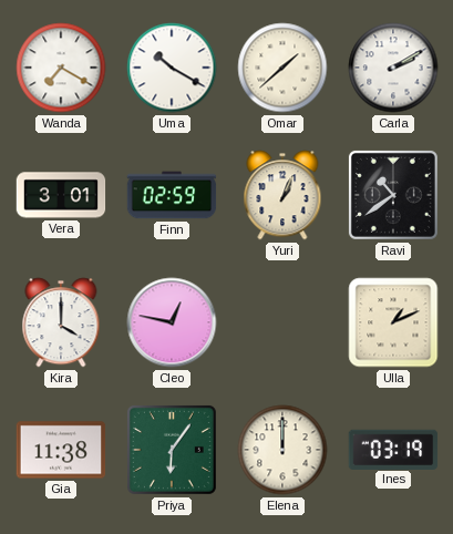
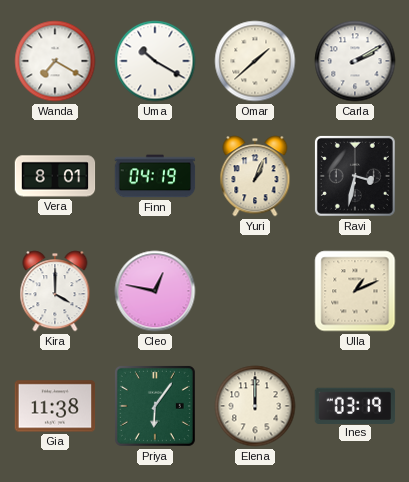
Vera: 3:01 -> 8:01 (55, 176)
Finn: 02:59 -> 04:19 (155, 176)
Ravi: 10:39 -> 3:32 (355, 176)
